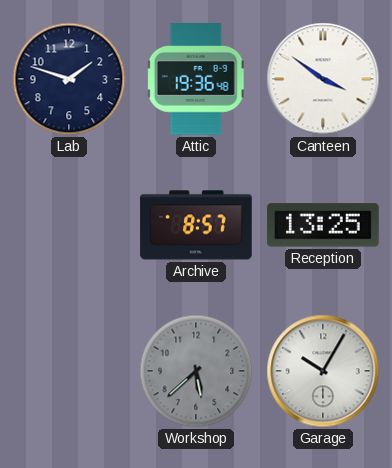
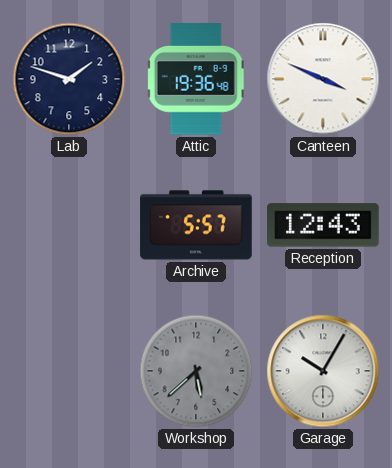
Canteen: 3:51 -> 3:49 (323, 79)
Archive: 8:57 -> 5:57 (196, 225)
Reception: 13:25 -> 12:43 (323, 225)
